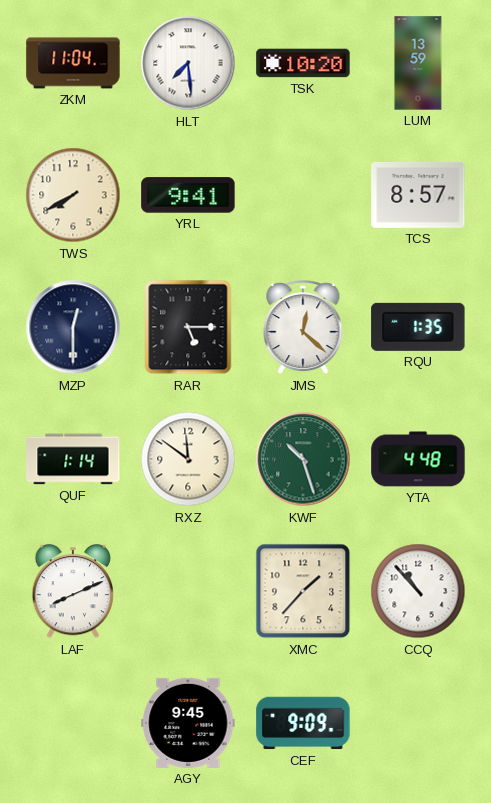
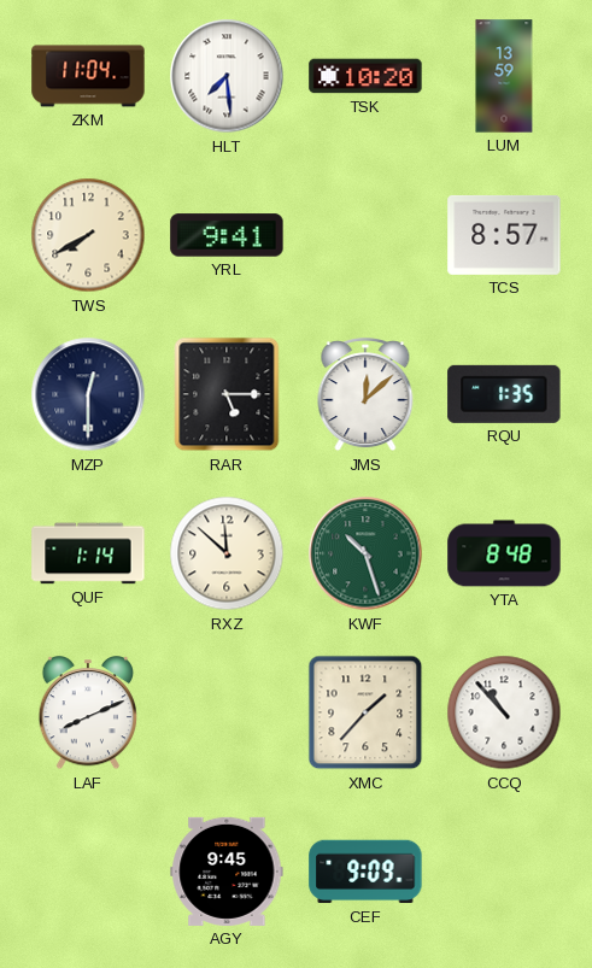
JMS: 12:22 -> 12:08 (365, 395)
RXZ: 11:51 -> 11:52 (227, 553)
YTA: 4:48 -> 8:48 (504, 553)
